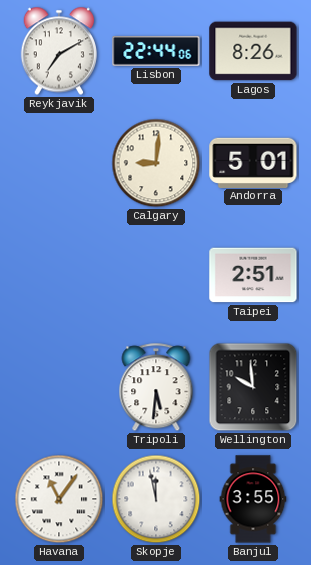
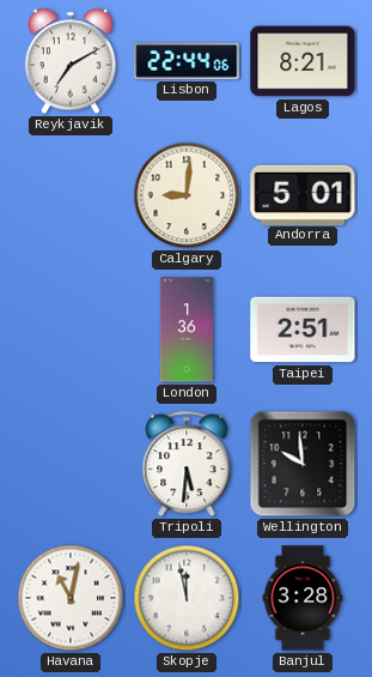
Lagos: 8:26 -> 8:21 (303, 61)
London: none -> 1:36 (187, 330)
Havana: 11:06 -> 11:02 (71, 598)
Banjul: 3:55 -> 3:28 (303, 598)
